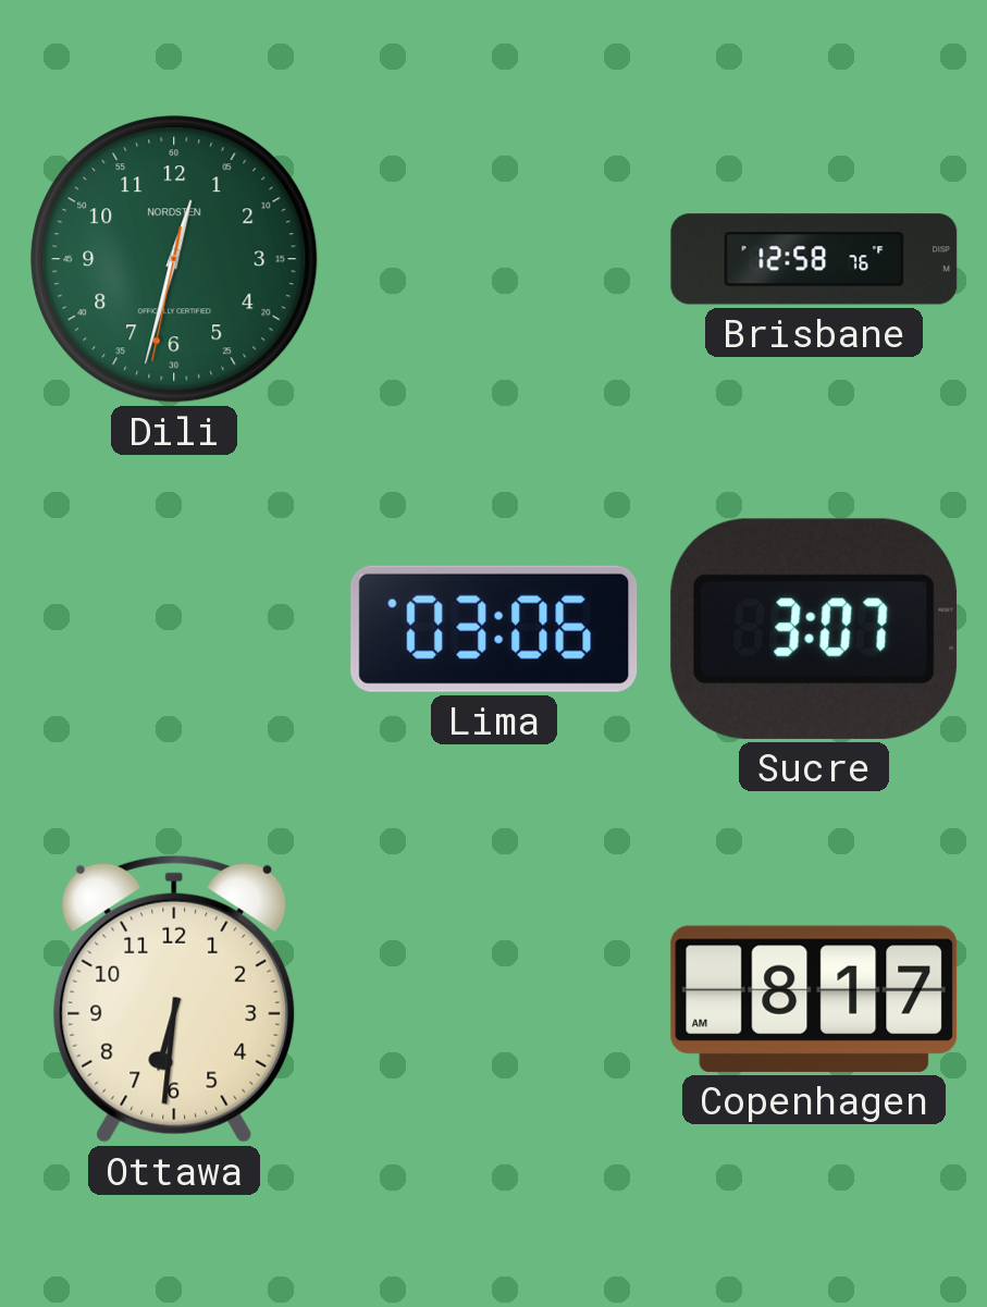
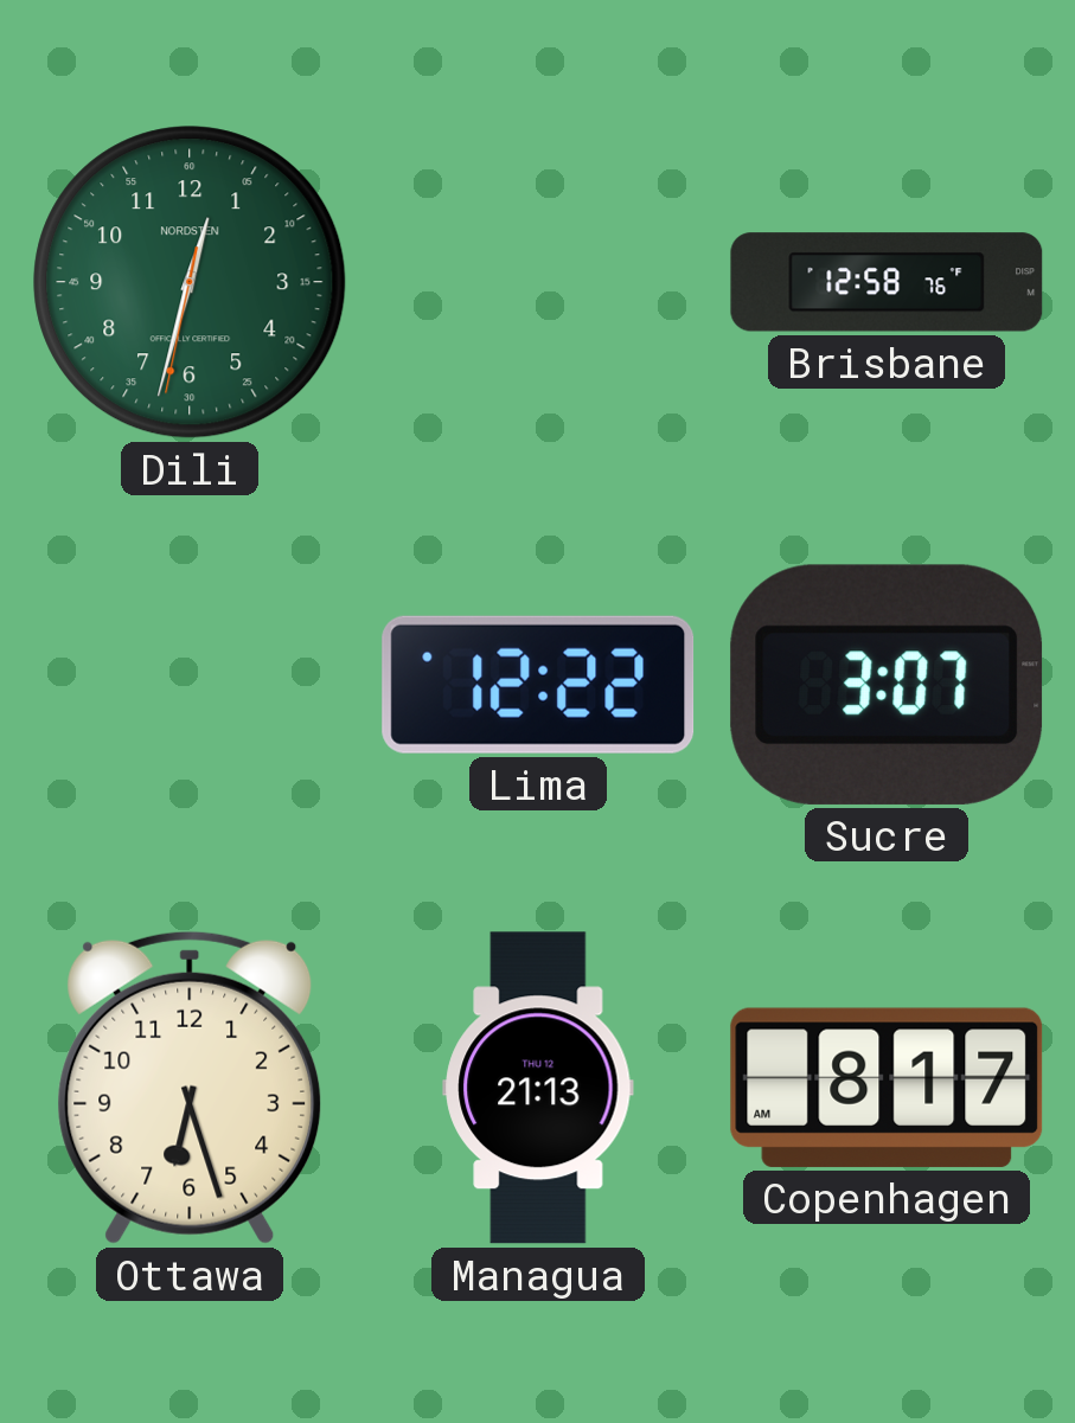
Lima: 03:06 -> 12:22 (538, 685)
Ottawa: 6:31 -> 6:27 (190, 1088)
Managua: none -> 21:13 (538, 1088)
